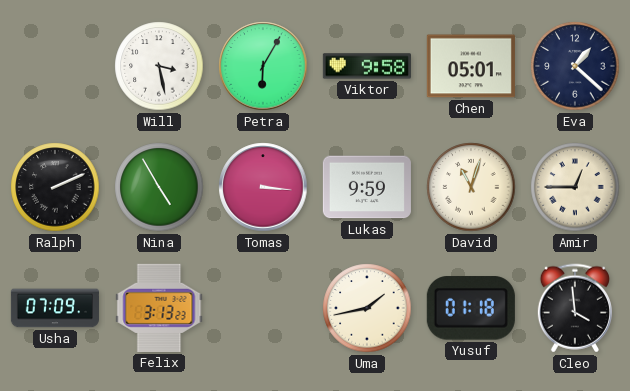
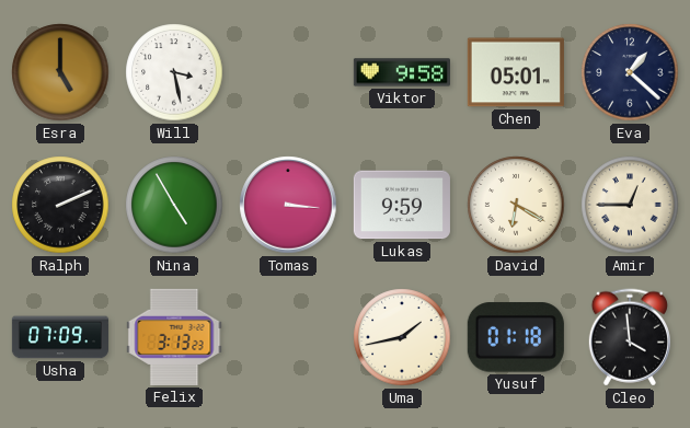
Esra: none -> 5:00 (60, 72)
Petra: 6:05 -> none (263, 66)
David: 11:03 -> 6:20 (516, 205)
